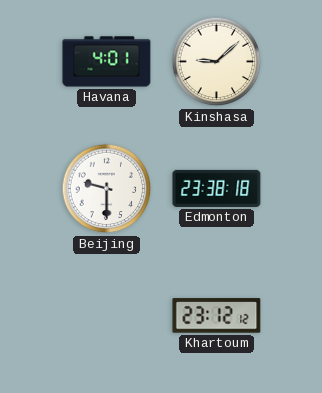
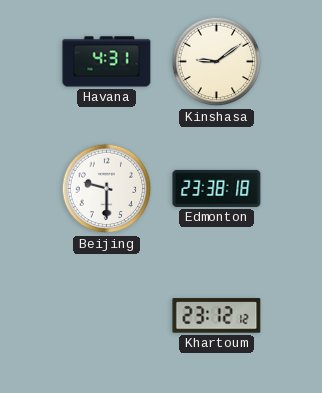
Havana: 4:01 -> 4:31 (107, 62)
Kinshasa: 9:08 -> 9:09 (217, 62)
